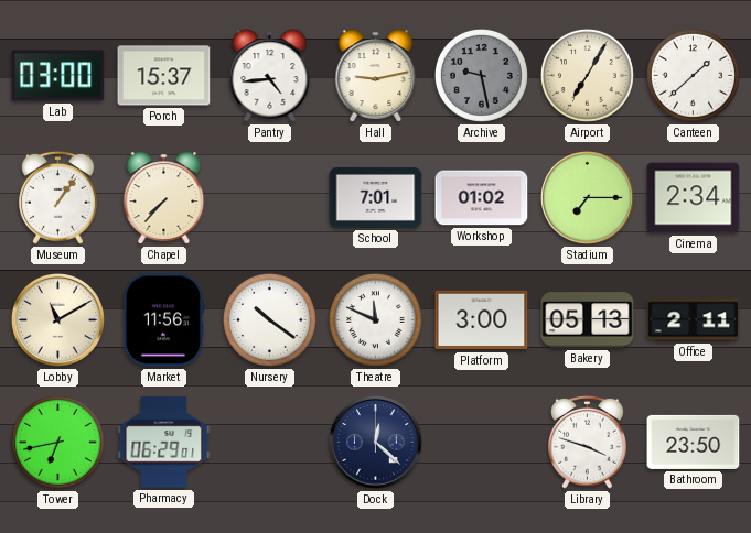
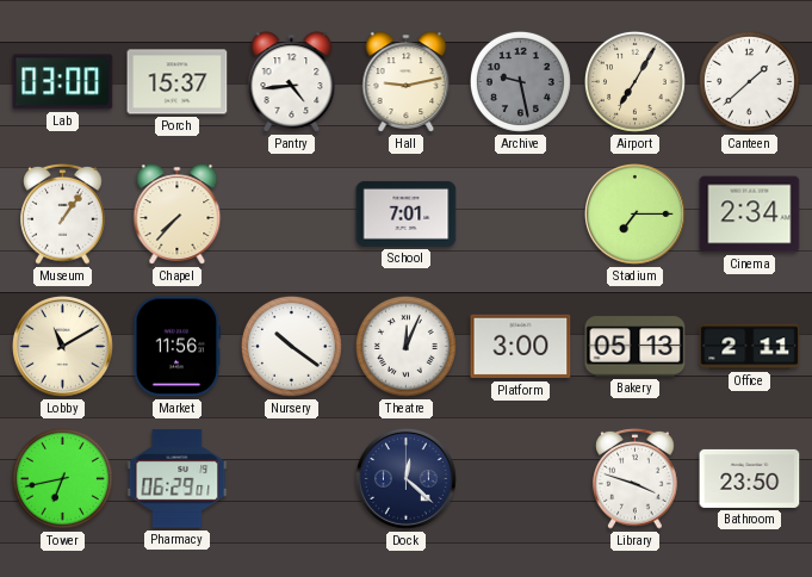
Workshop: 01:02 -> none (482, 198)
Theatre: 11:49 -> 12:04 (405, 346)
